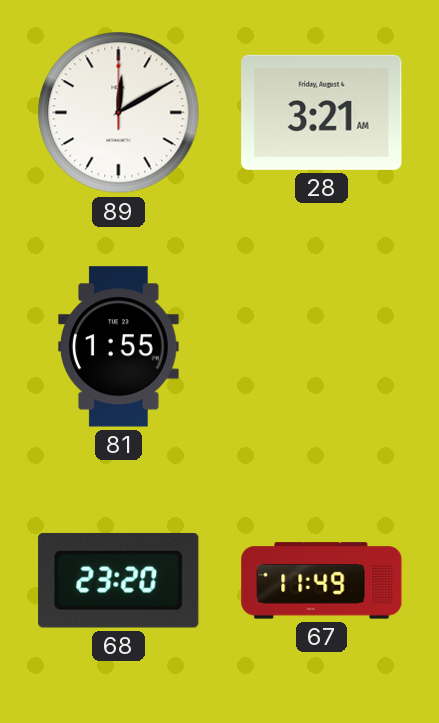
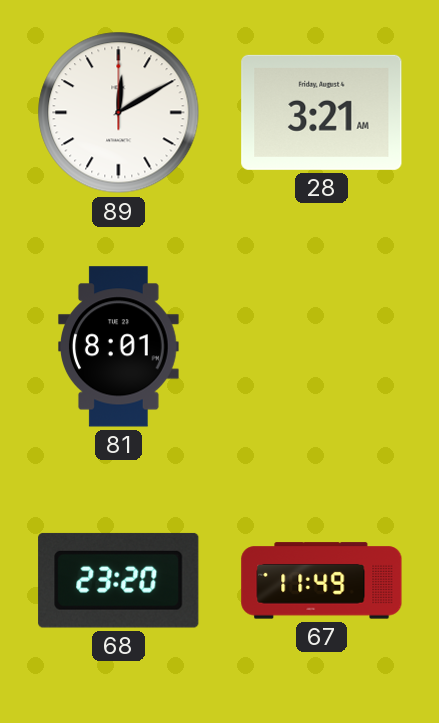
81: 1:55 -> 8:01 (119, 347)
